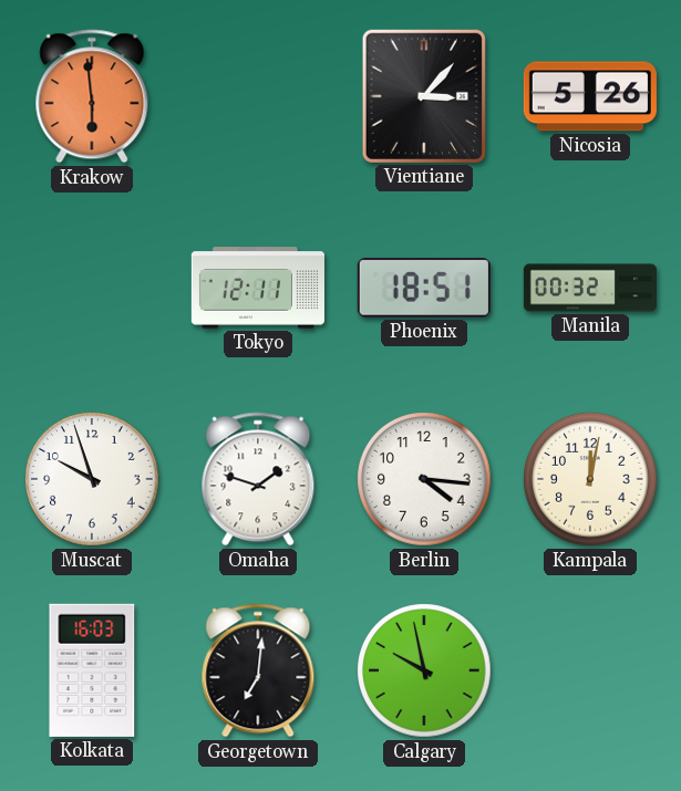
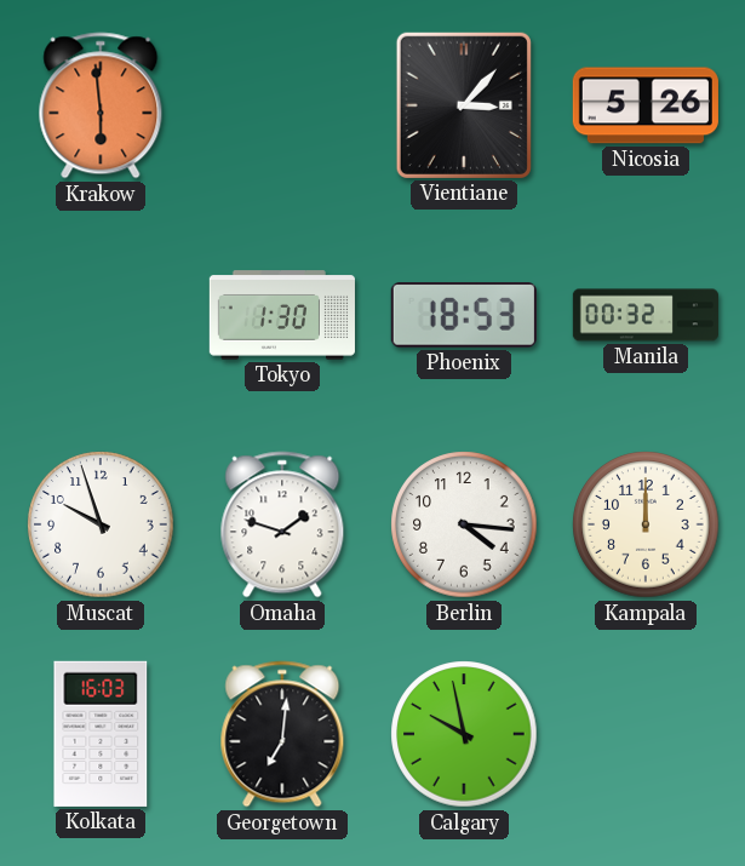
Tokyo: 12:11 -> 1:30 (282, 315)
Phoenix: 18:51 -> 18:53 (464, 316)
Kampala: 12:02 -> 12:00 (646, 524)
